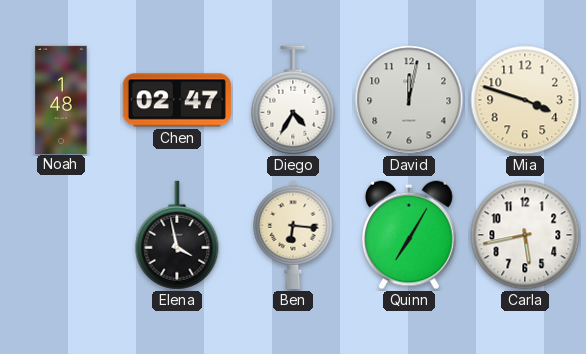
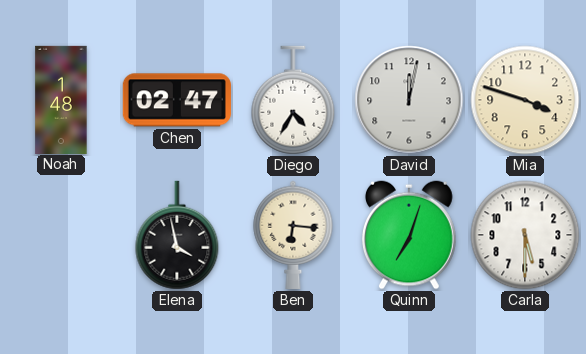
Quinn: 7:05 -> 7:03 (410, 235)
Carla: 5:43 -> 5:30 (525, 235)
